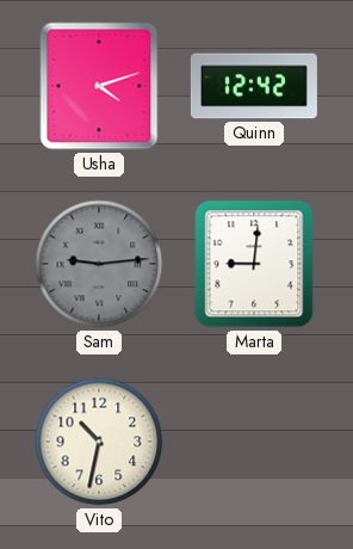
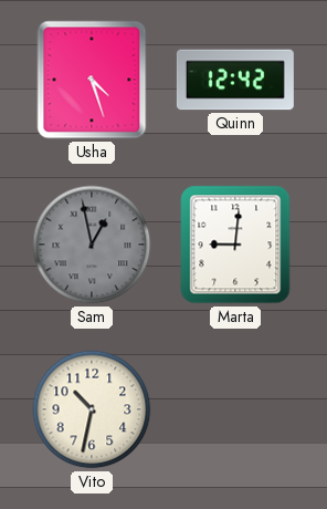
Usha: 4:12 -> 4:27 (92, 80)
Sam: 9:14 -> 12:58 (92, 245)
